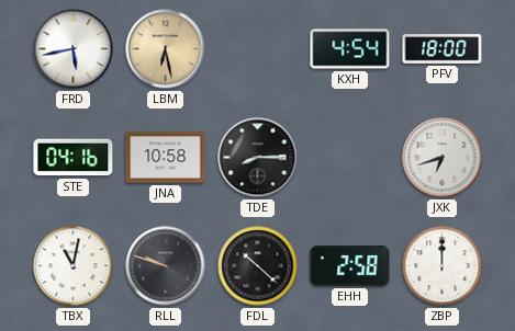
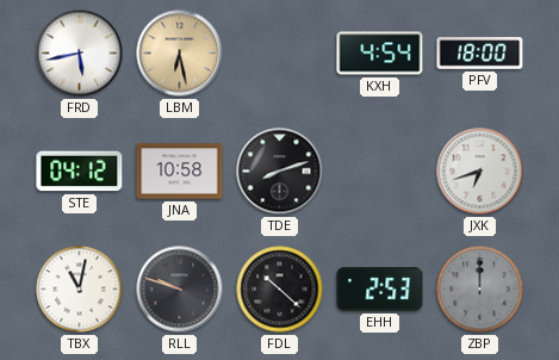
STE: 04:16 -> 04:12 (80, 172)
TDE: 8:15 -> 8:12 (280, 172)
EHH: 2:58 -> 2:53 (380, 290)
ZBP dial: white -> grey (480, 290)
